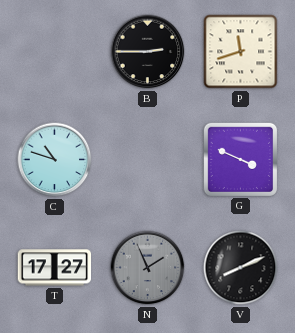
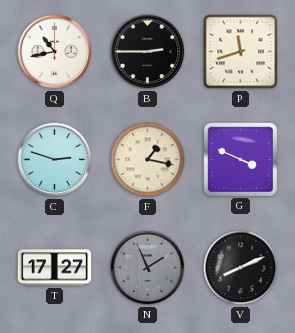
Q: none -> 10:43 (55, 52)
C: 10:48 -> 2:48 (55, 160)
F: none -> 1:17 (148, 160)
